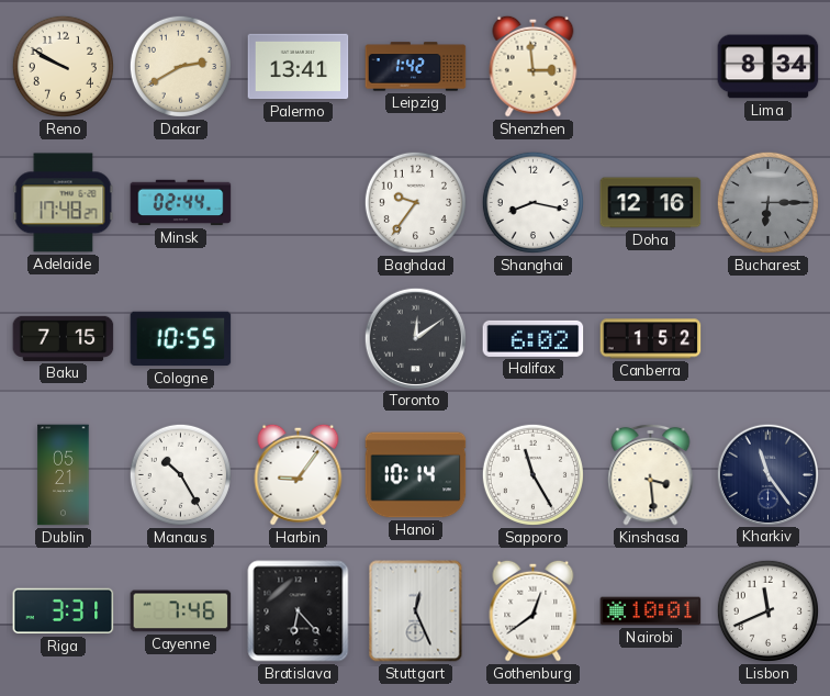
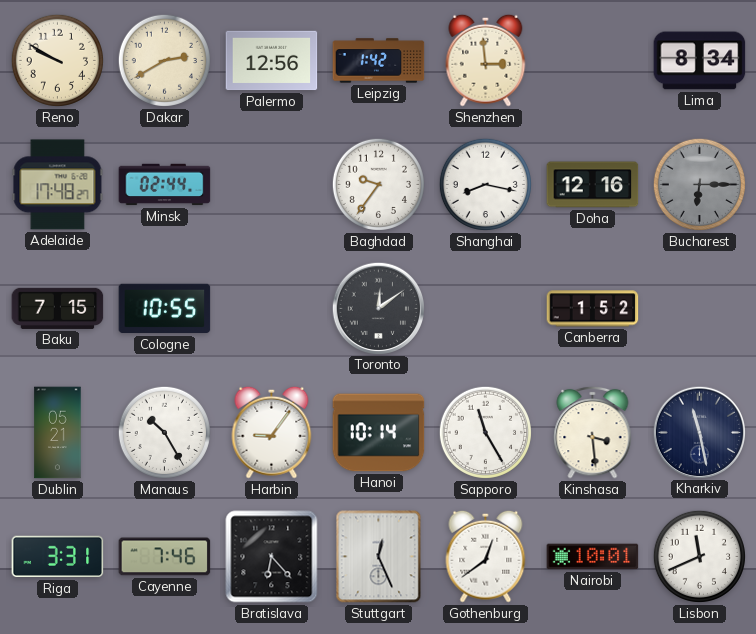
Palermo: 13:41 -> 12:56 (272, 61)
Halifax: 6:02 -> none (534, 338)
Kharkiv: 11:24 -> 11:28 (699, 432)
